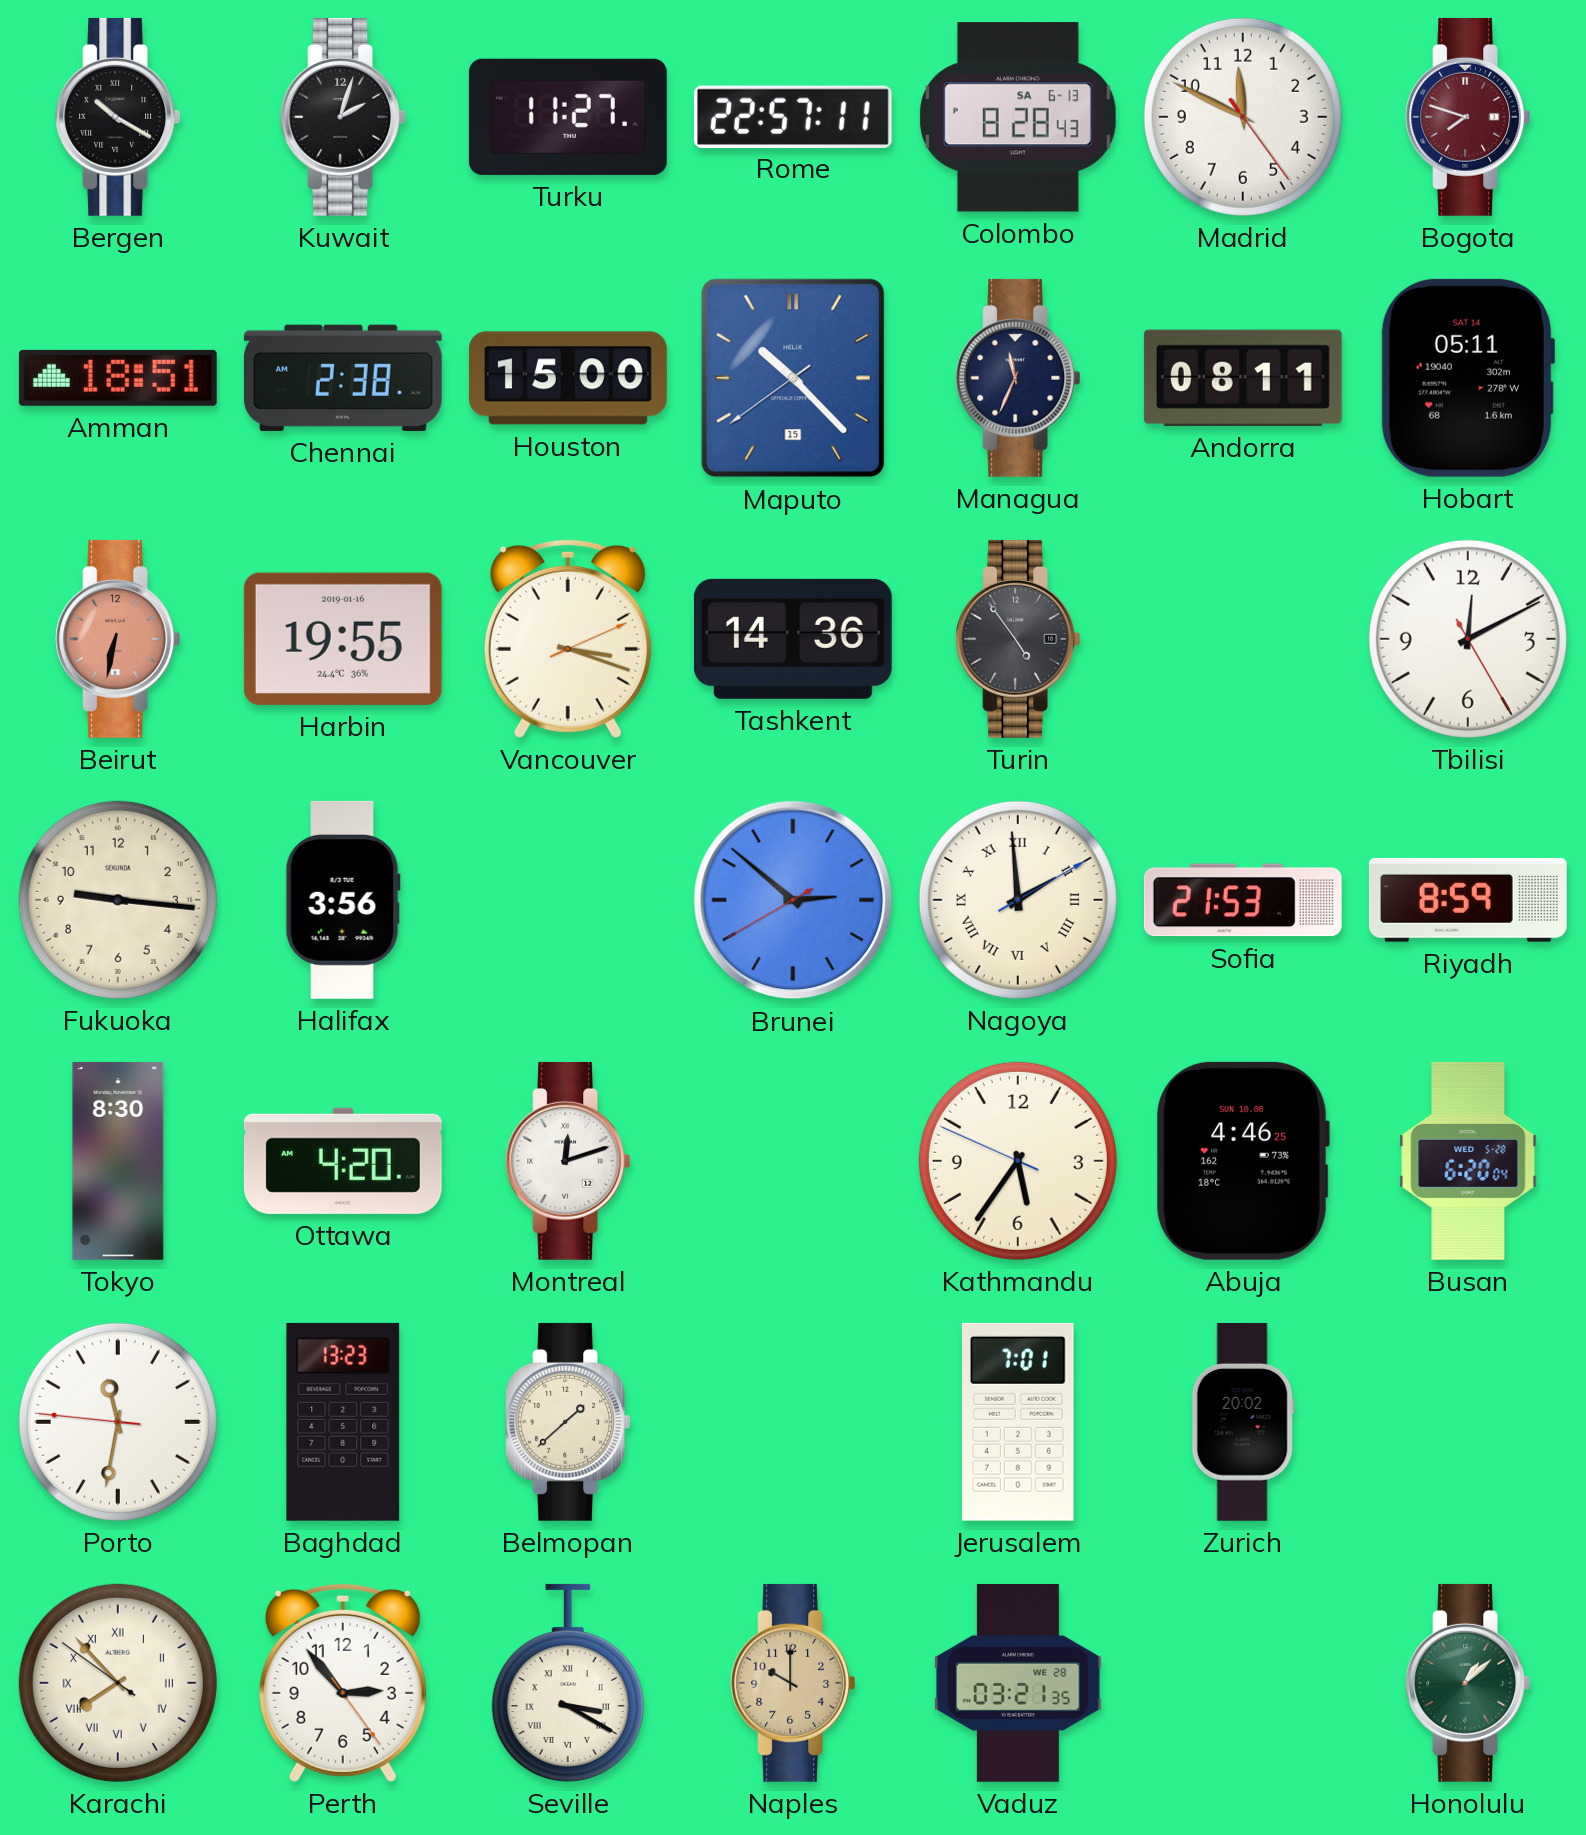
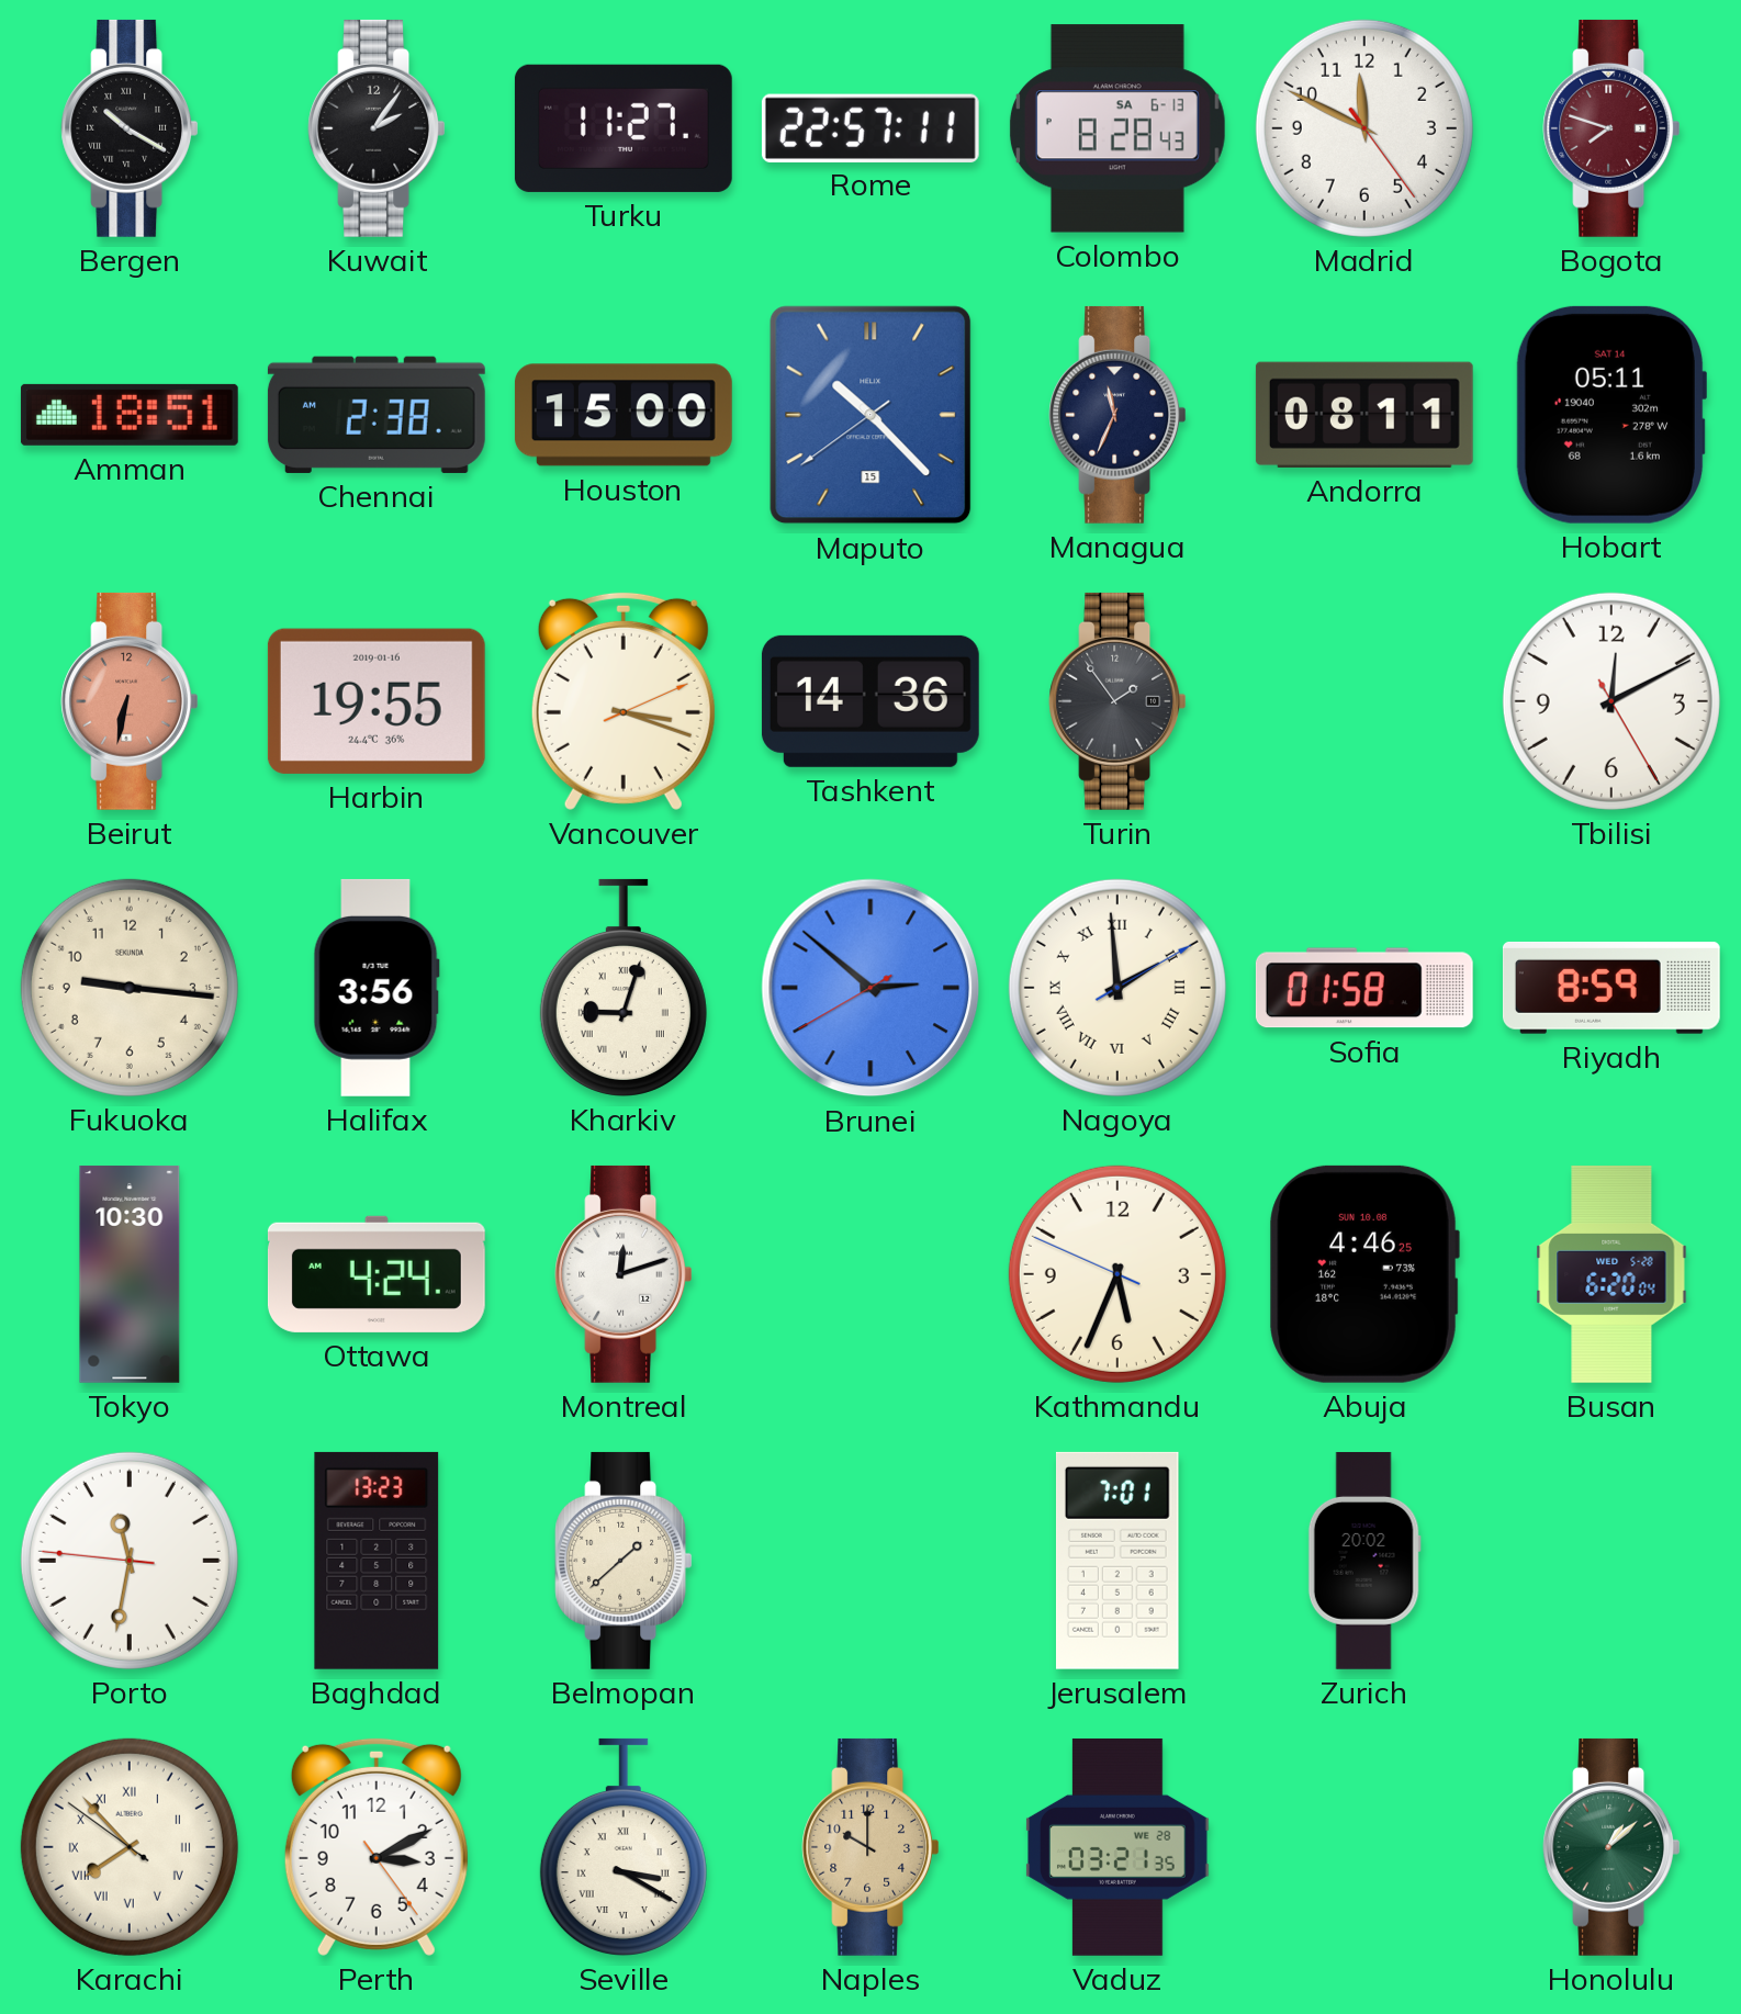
Kuwait: 2:03 -> 2:06 (377, 128)
Turin: 4:54 -> 1:54 (1117, 701)
Kharkiv: none -> 9:03 (624, 988)
Sofia: 21:53 -> 01:58 (1364, 988)
Tokyo: 8:30 -> 10:30 (130, 1274)
Ottawa: 4:20 -> 4:24 (377, 1274)
Kathmandu: 5:35 -> 5:33 (1117, 1274)
Perth: 2:53 -> 3:10 (377, 1846)
